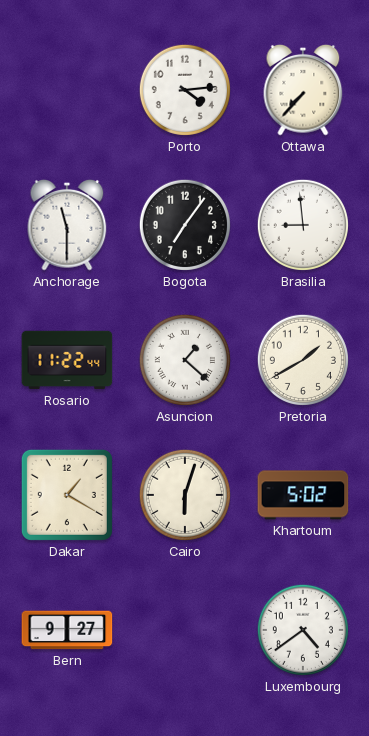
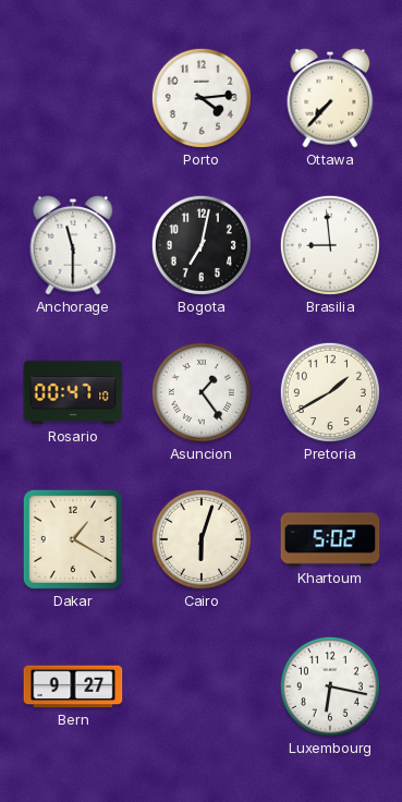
Bogota: 7:06 -> 7:02 (202, 245)
Rosario: 11:22 -> 00:47 (73, 392)
Asuncion: 1:22 -> 1:24 (202, 392)
Luxembourg: 4:39 -> 6:17 (330, 686)
